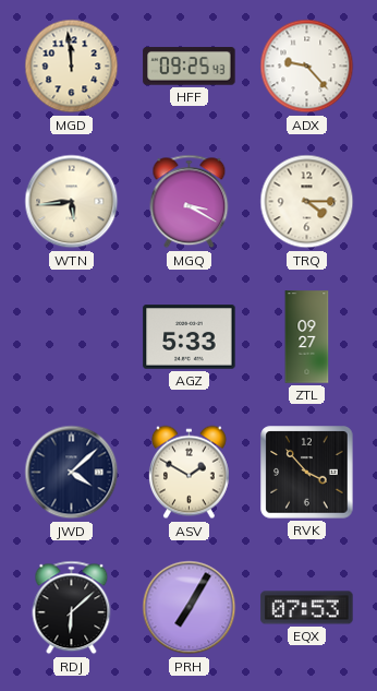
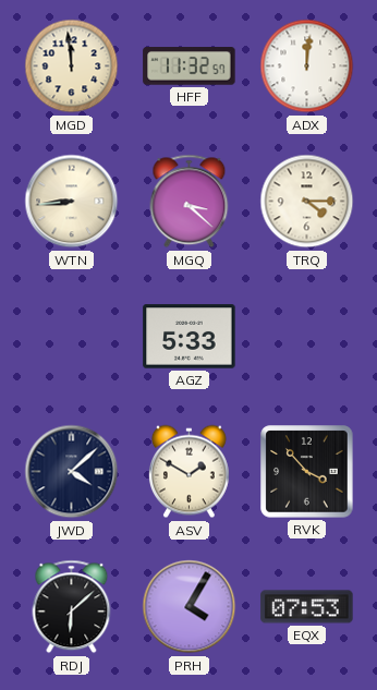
HFF: 09:25 -> 11:32 (190, 66)
ADX: 9:23 -> 12:01 (307, 66)
WTN: 5:44 -> 8:44 (72, 202)
MGQ: 3:20 -> 3:22 (190, 202)
ZTL: 09:27 -> none (307, 337)
PRH: 7:05 -> 4:05 (190, 607)
